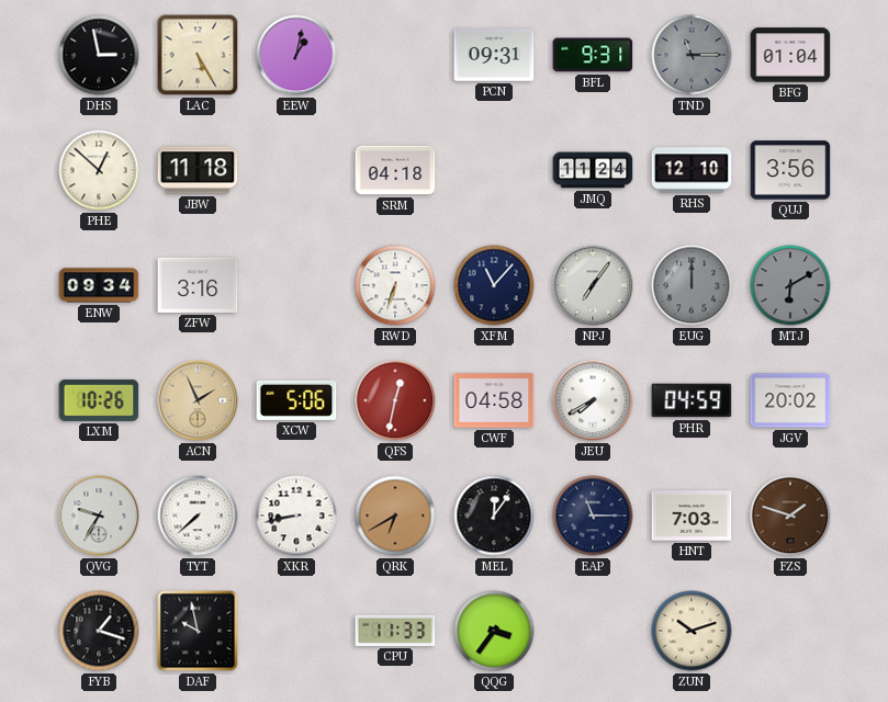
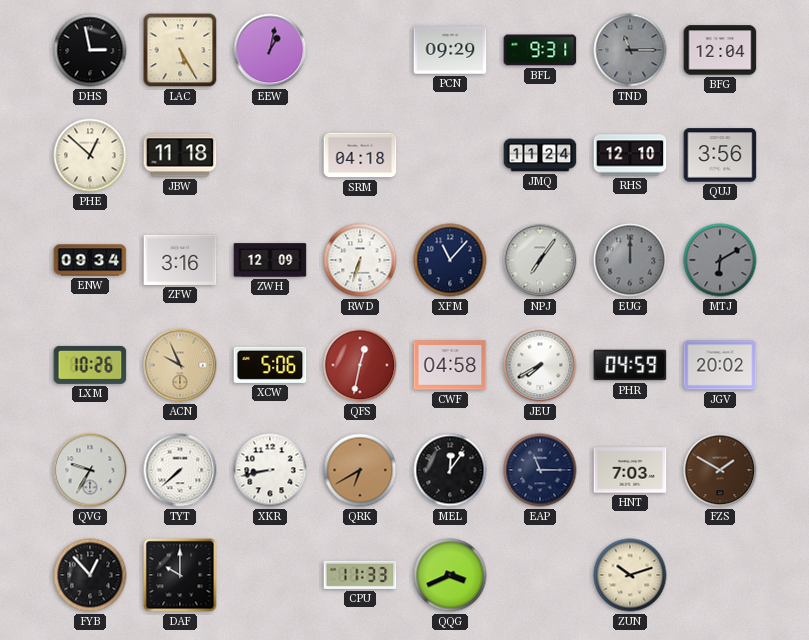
PCN: 09:31 -> 09:29 (450, 50)
BFG: 01:04 -> 12:04 (720, 50)
ZWH: none -> 12:09 (270, 260)
ACN: 1:56 -> 9:56 (180, 365)
FZS: 1:48 -> 1:50 (720, 470)
FYB: 1:18 -> 12:53 (90, 575)
DAF: 9:58 -> 10:00 (180, 575)
QQG: 3:36 -> 3:41 (450, 575)
